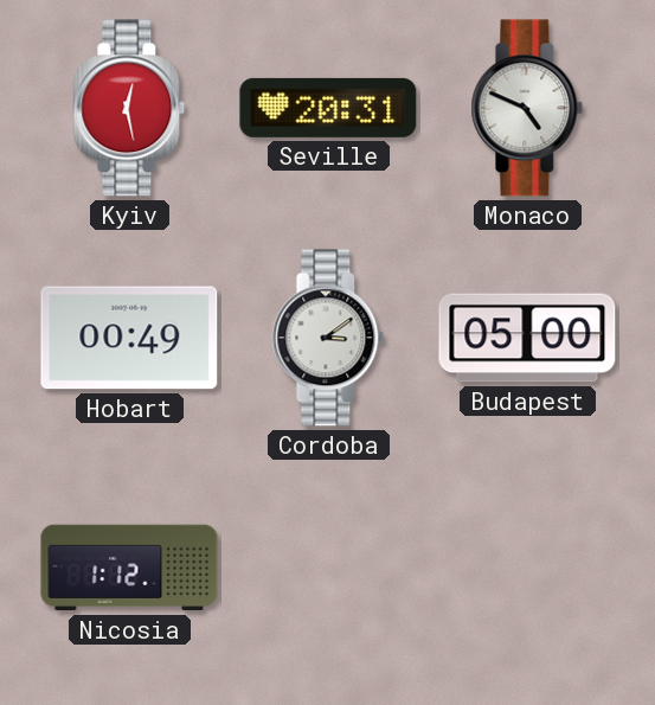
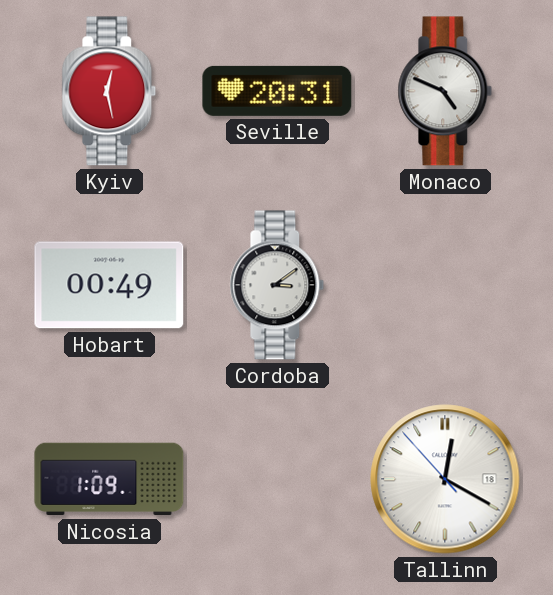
Budapest: 05:00 -> none (527, 338)
Nicosia: 1:12 -> 1:09 (109, 479)
Tallinn: none -> 12:19 (445, 479)
